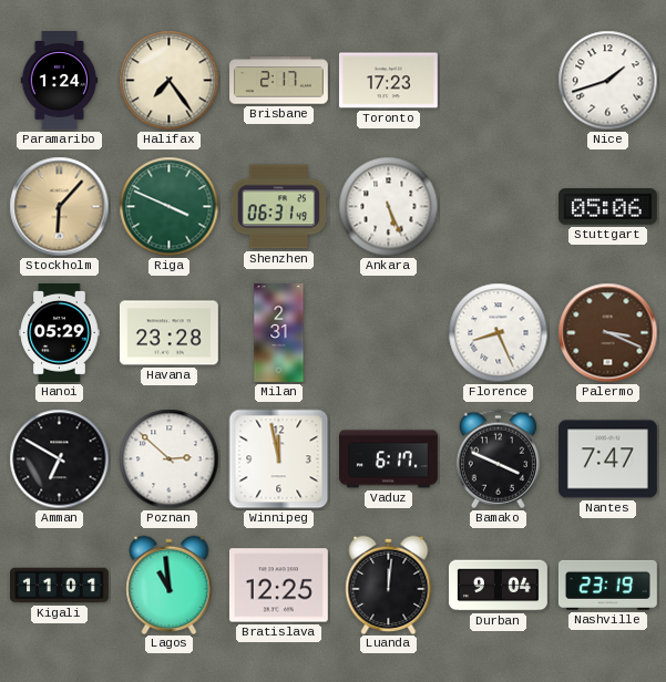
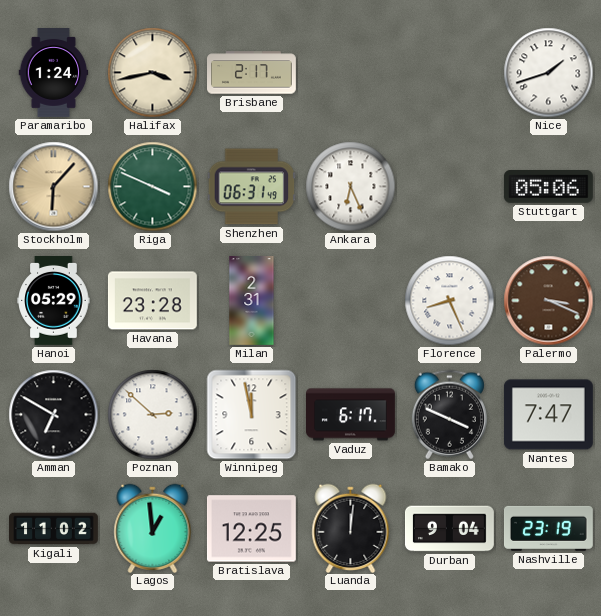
Halifax: 7:24 -> 3:43 (153, 73)
Toronto: 17:23 -> none (388, 81)
Ankara: 5:26 -> 6:26 (351, 187)
Kigali: 11:01 -> 11:02 (54, 529)
Lagos: 10:59 -> 12:59 (153, 528)
